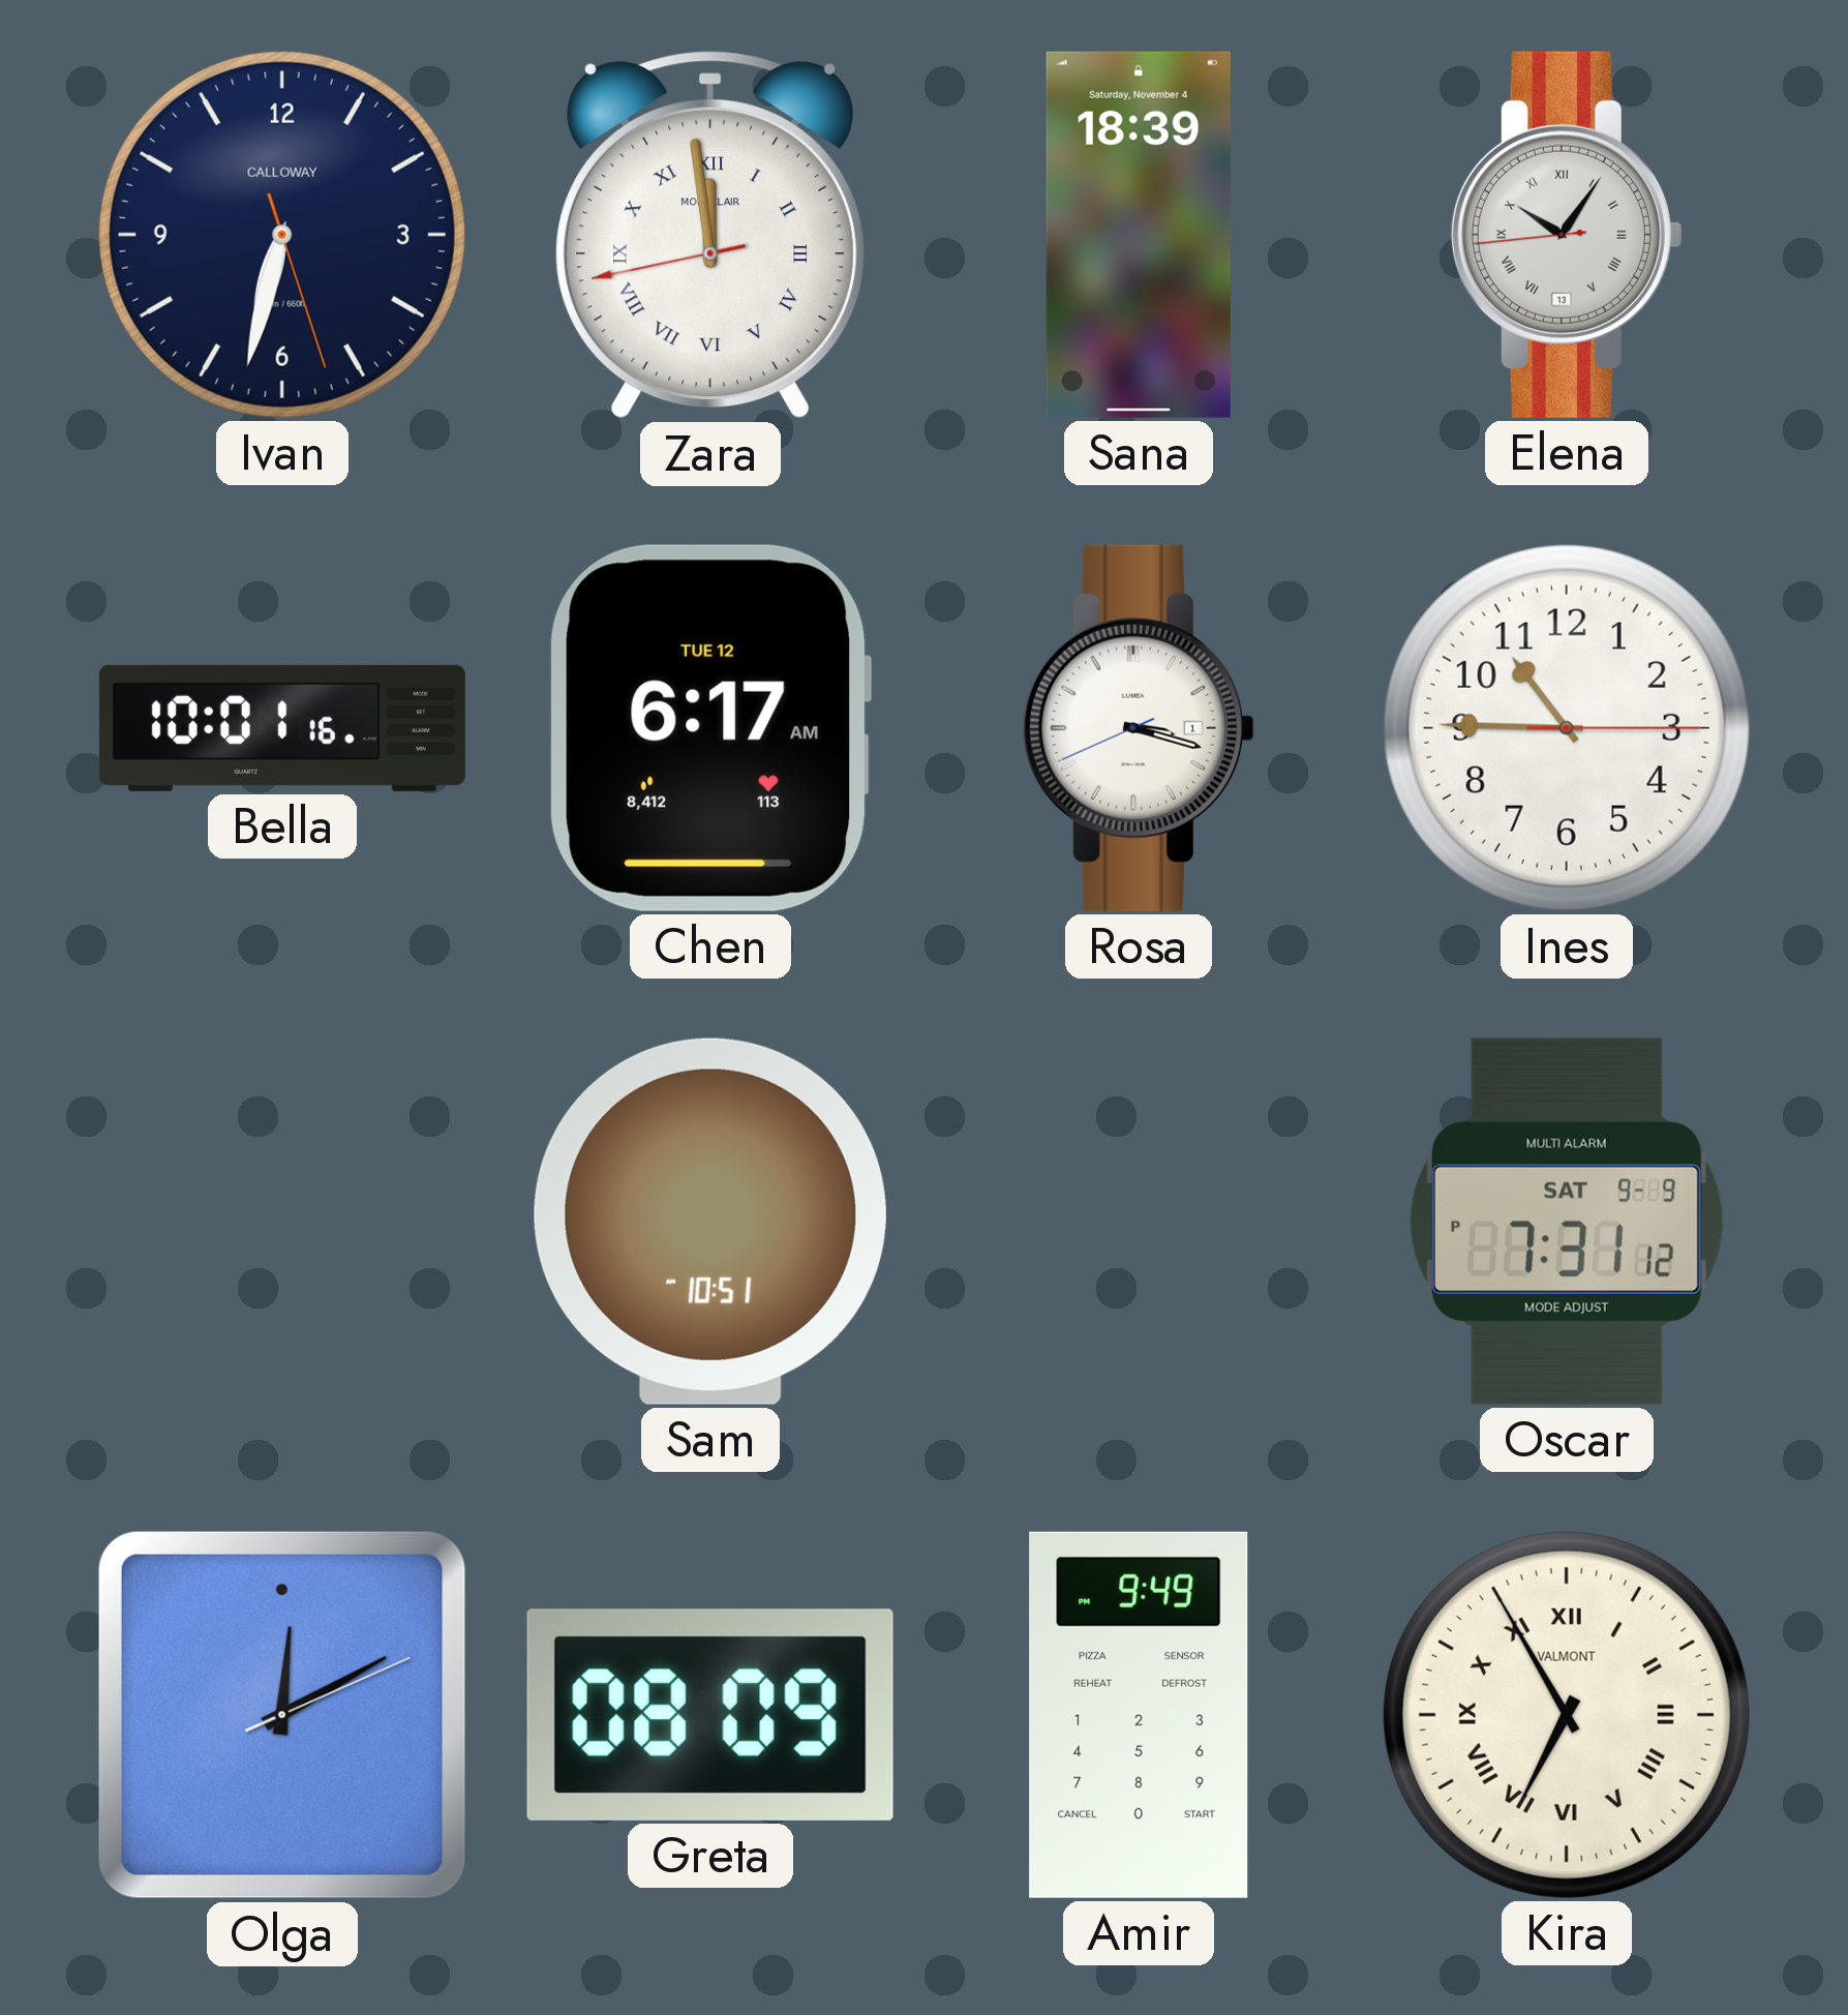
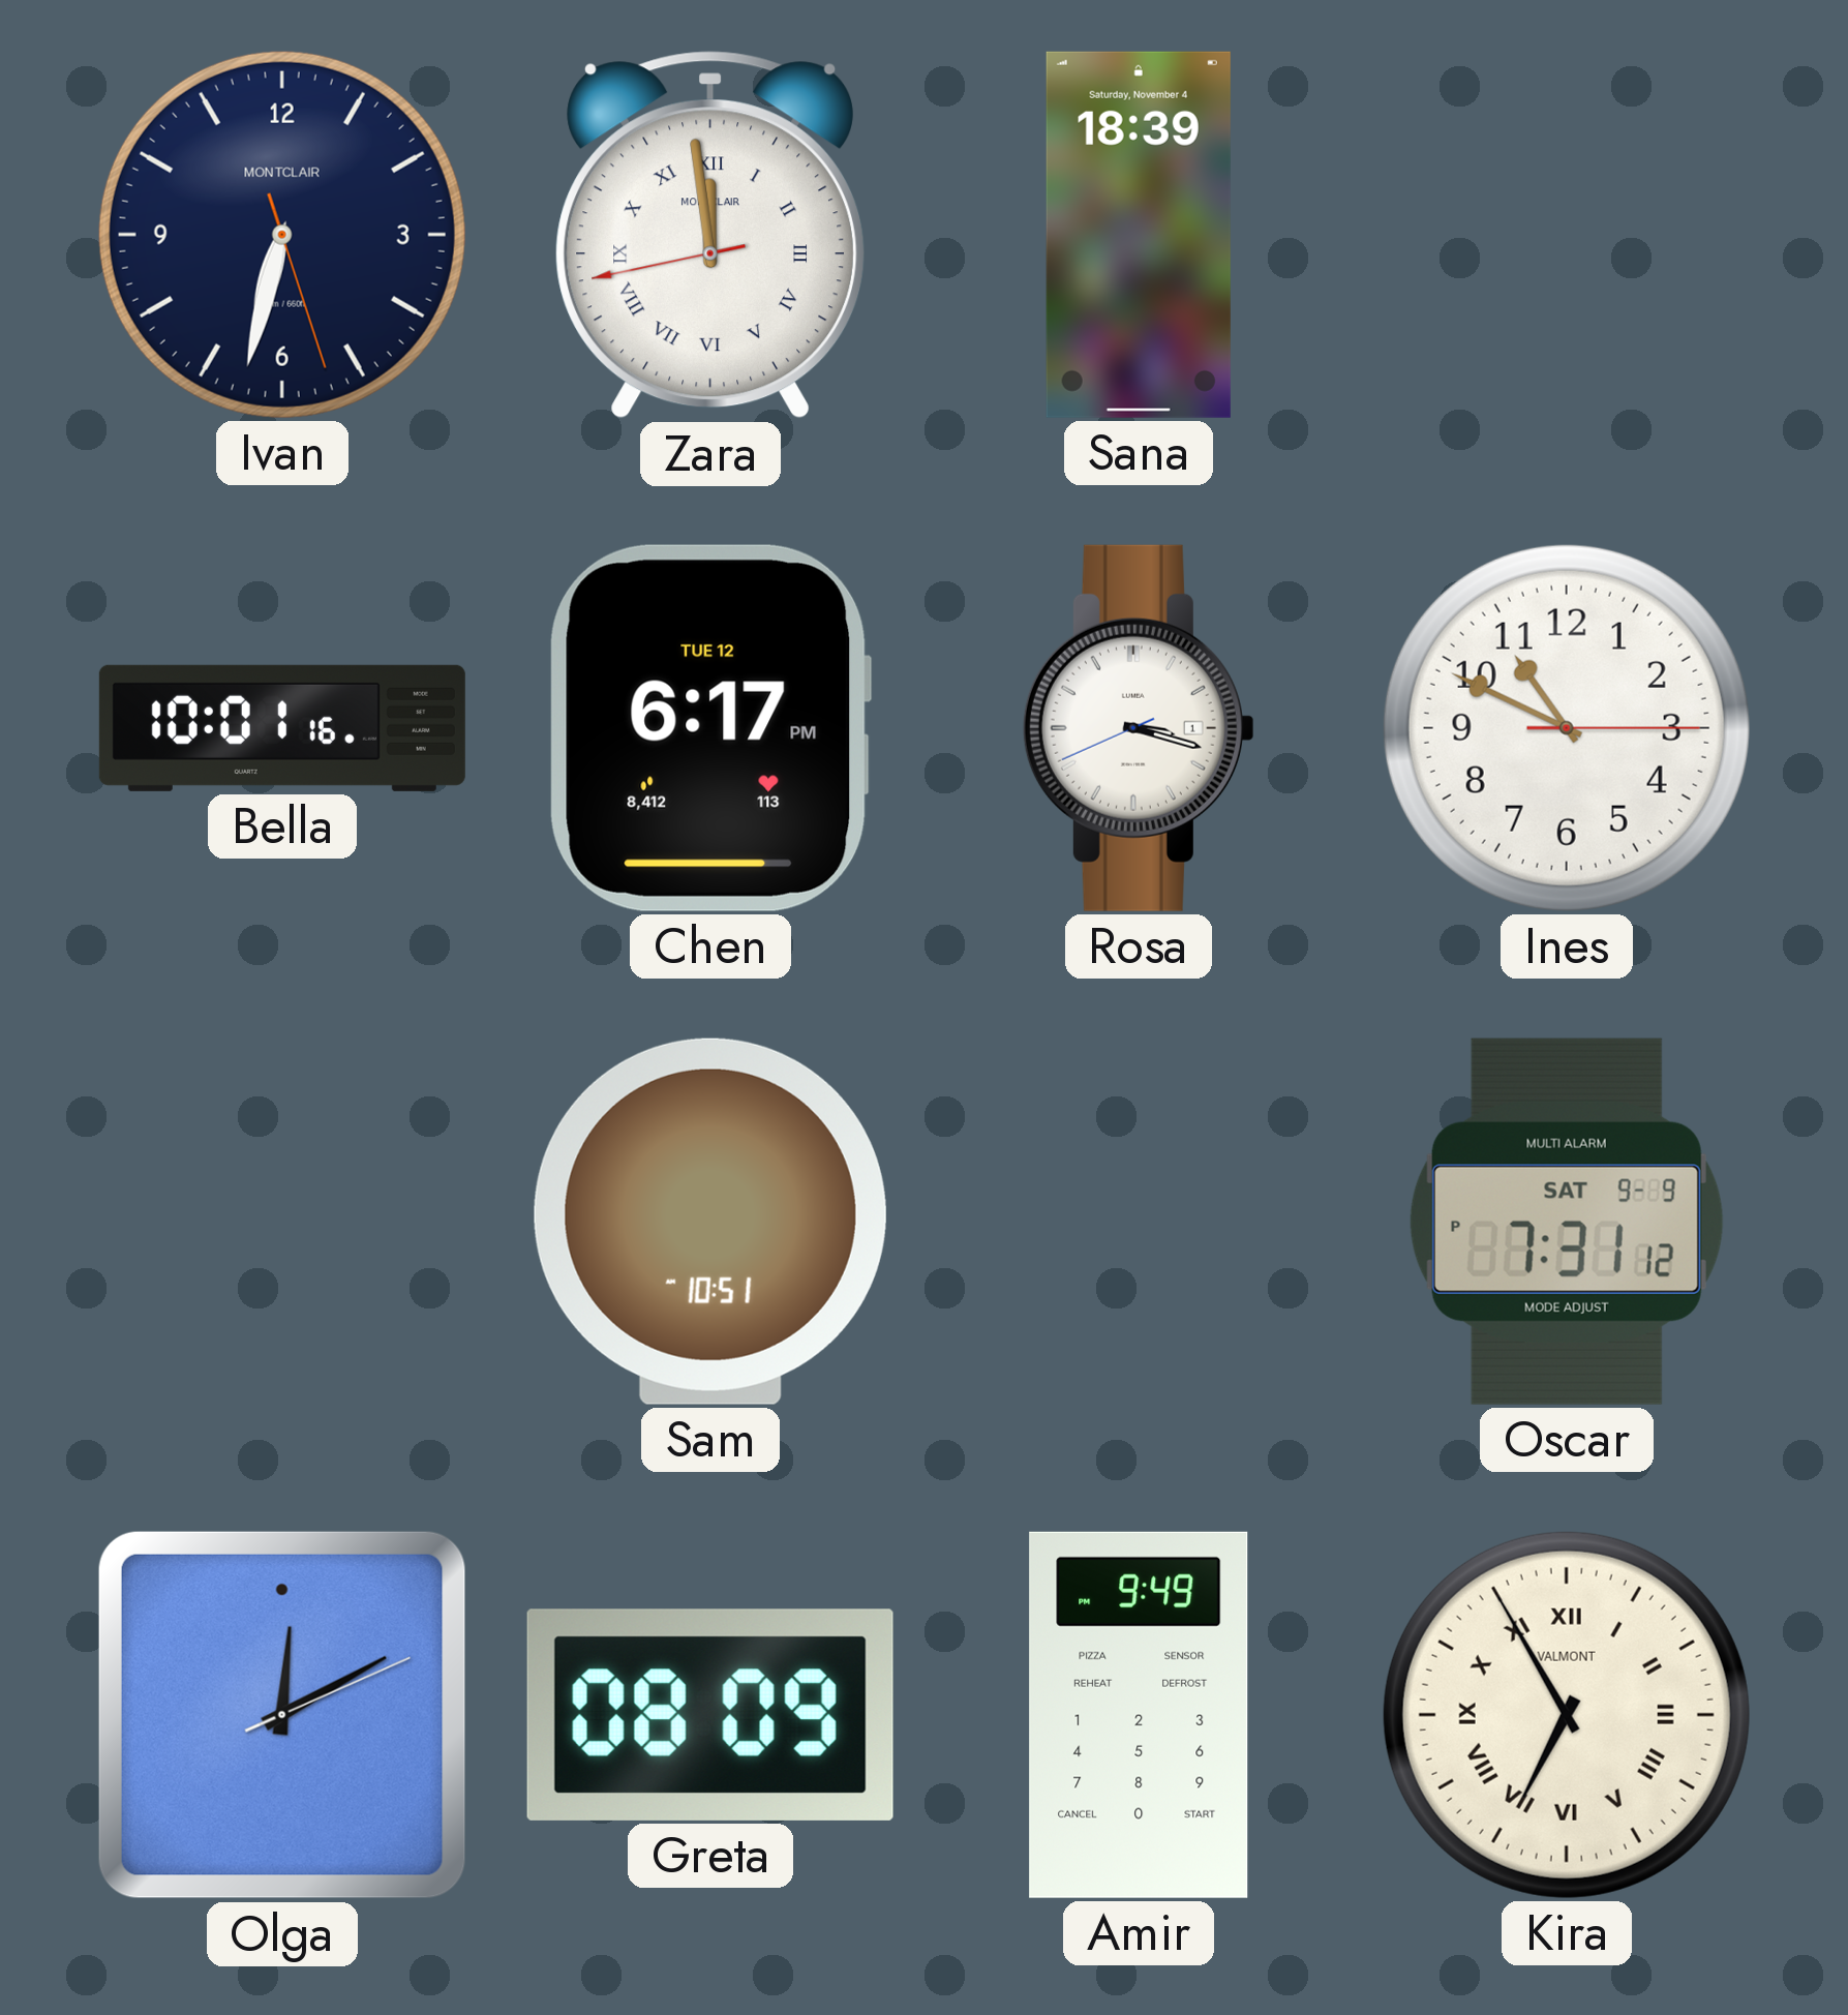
Ivan brand: CALLOWAY -> MONTCLAIR (282, 235)
Elena: 10:05 -> none (1567, 235)
Chen: 6:17 AM -> 6:17 PM (710, 728)
Ines: 10:45 -> 10:49 (1567, 728)
